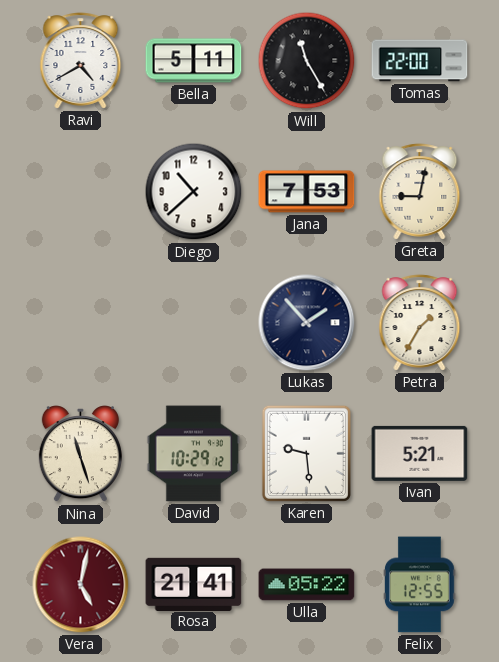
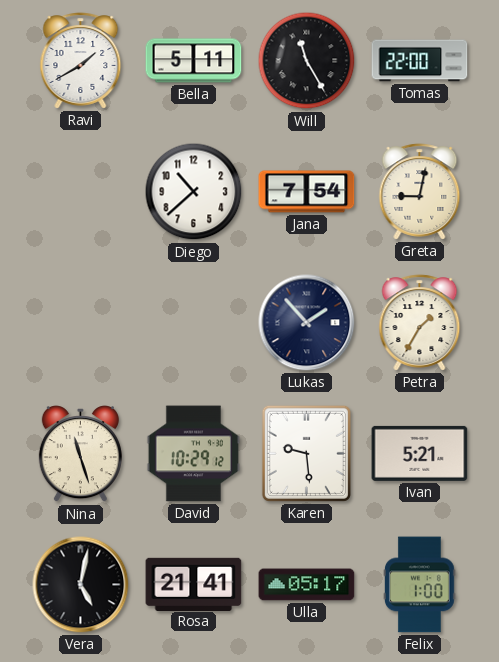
Ravi: 4:40 -> 1:40 (81, 61)
Jana: 7:53 -> 7:54 (307, 192)
Vera dial: burgundy -> black (81, 585)
Ulla: 05:22 -> 05:17 (307, 585)
Felix: 12:55 -> 1:00 (420, 585)
